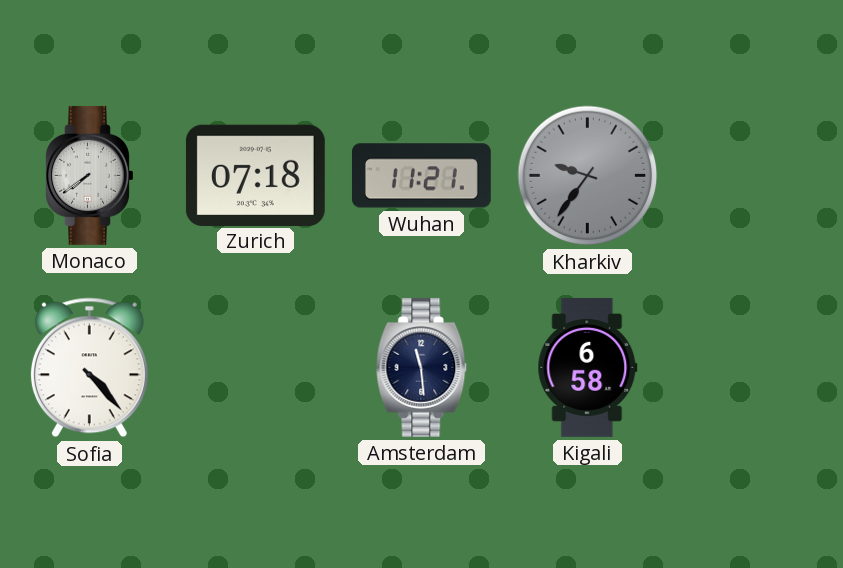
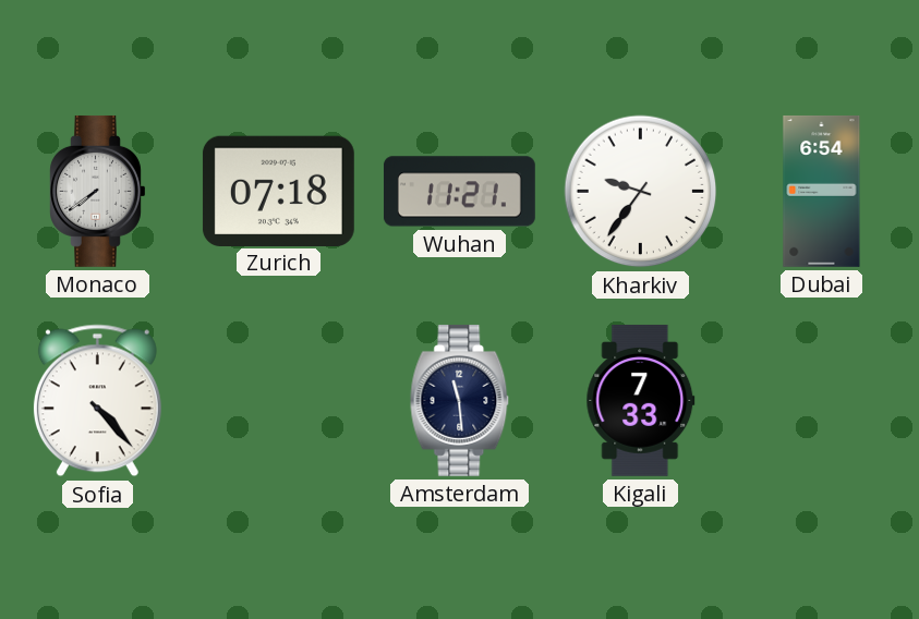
Kharkiv dial: grey -> white (641, 192)
Dubai: none -> 6:54 (822, 191)
Kigali: 6:58 -> 7:33 (641, 400)
